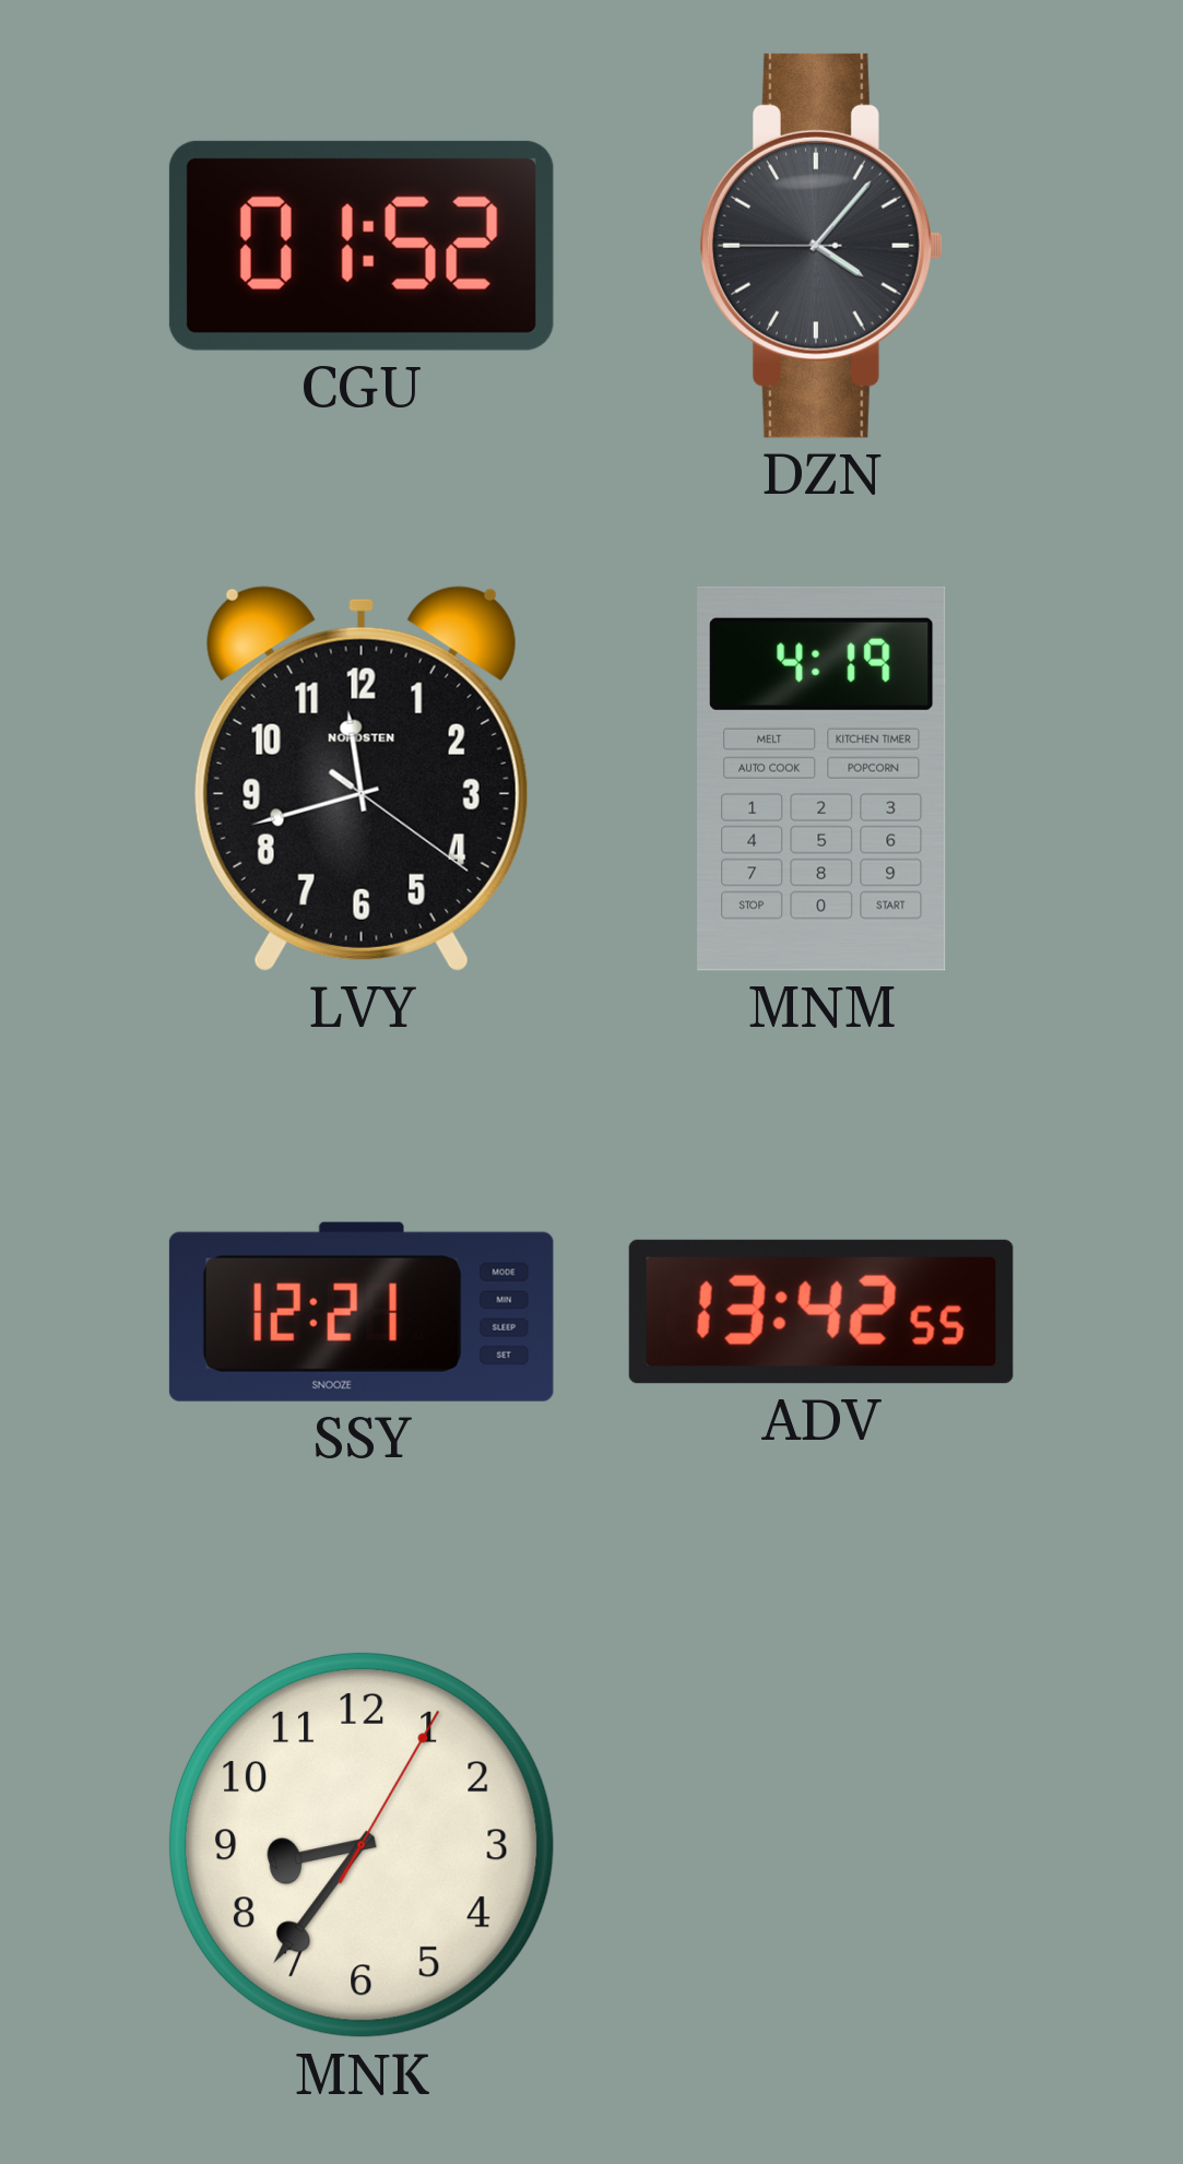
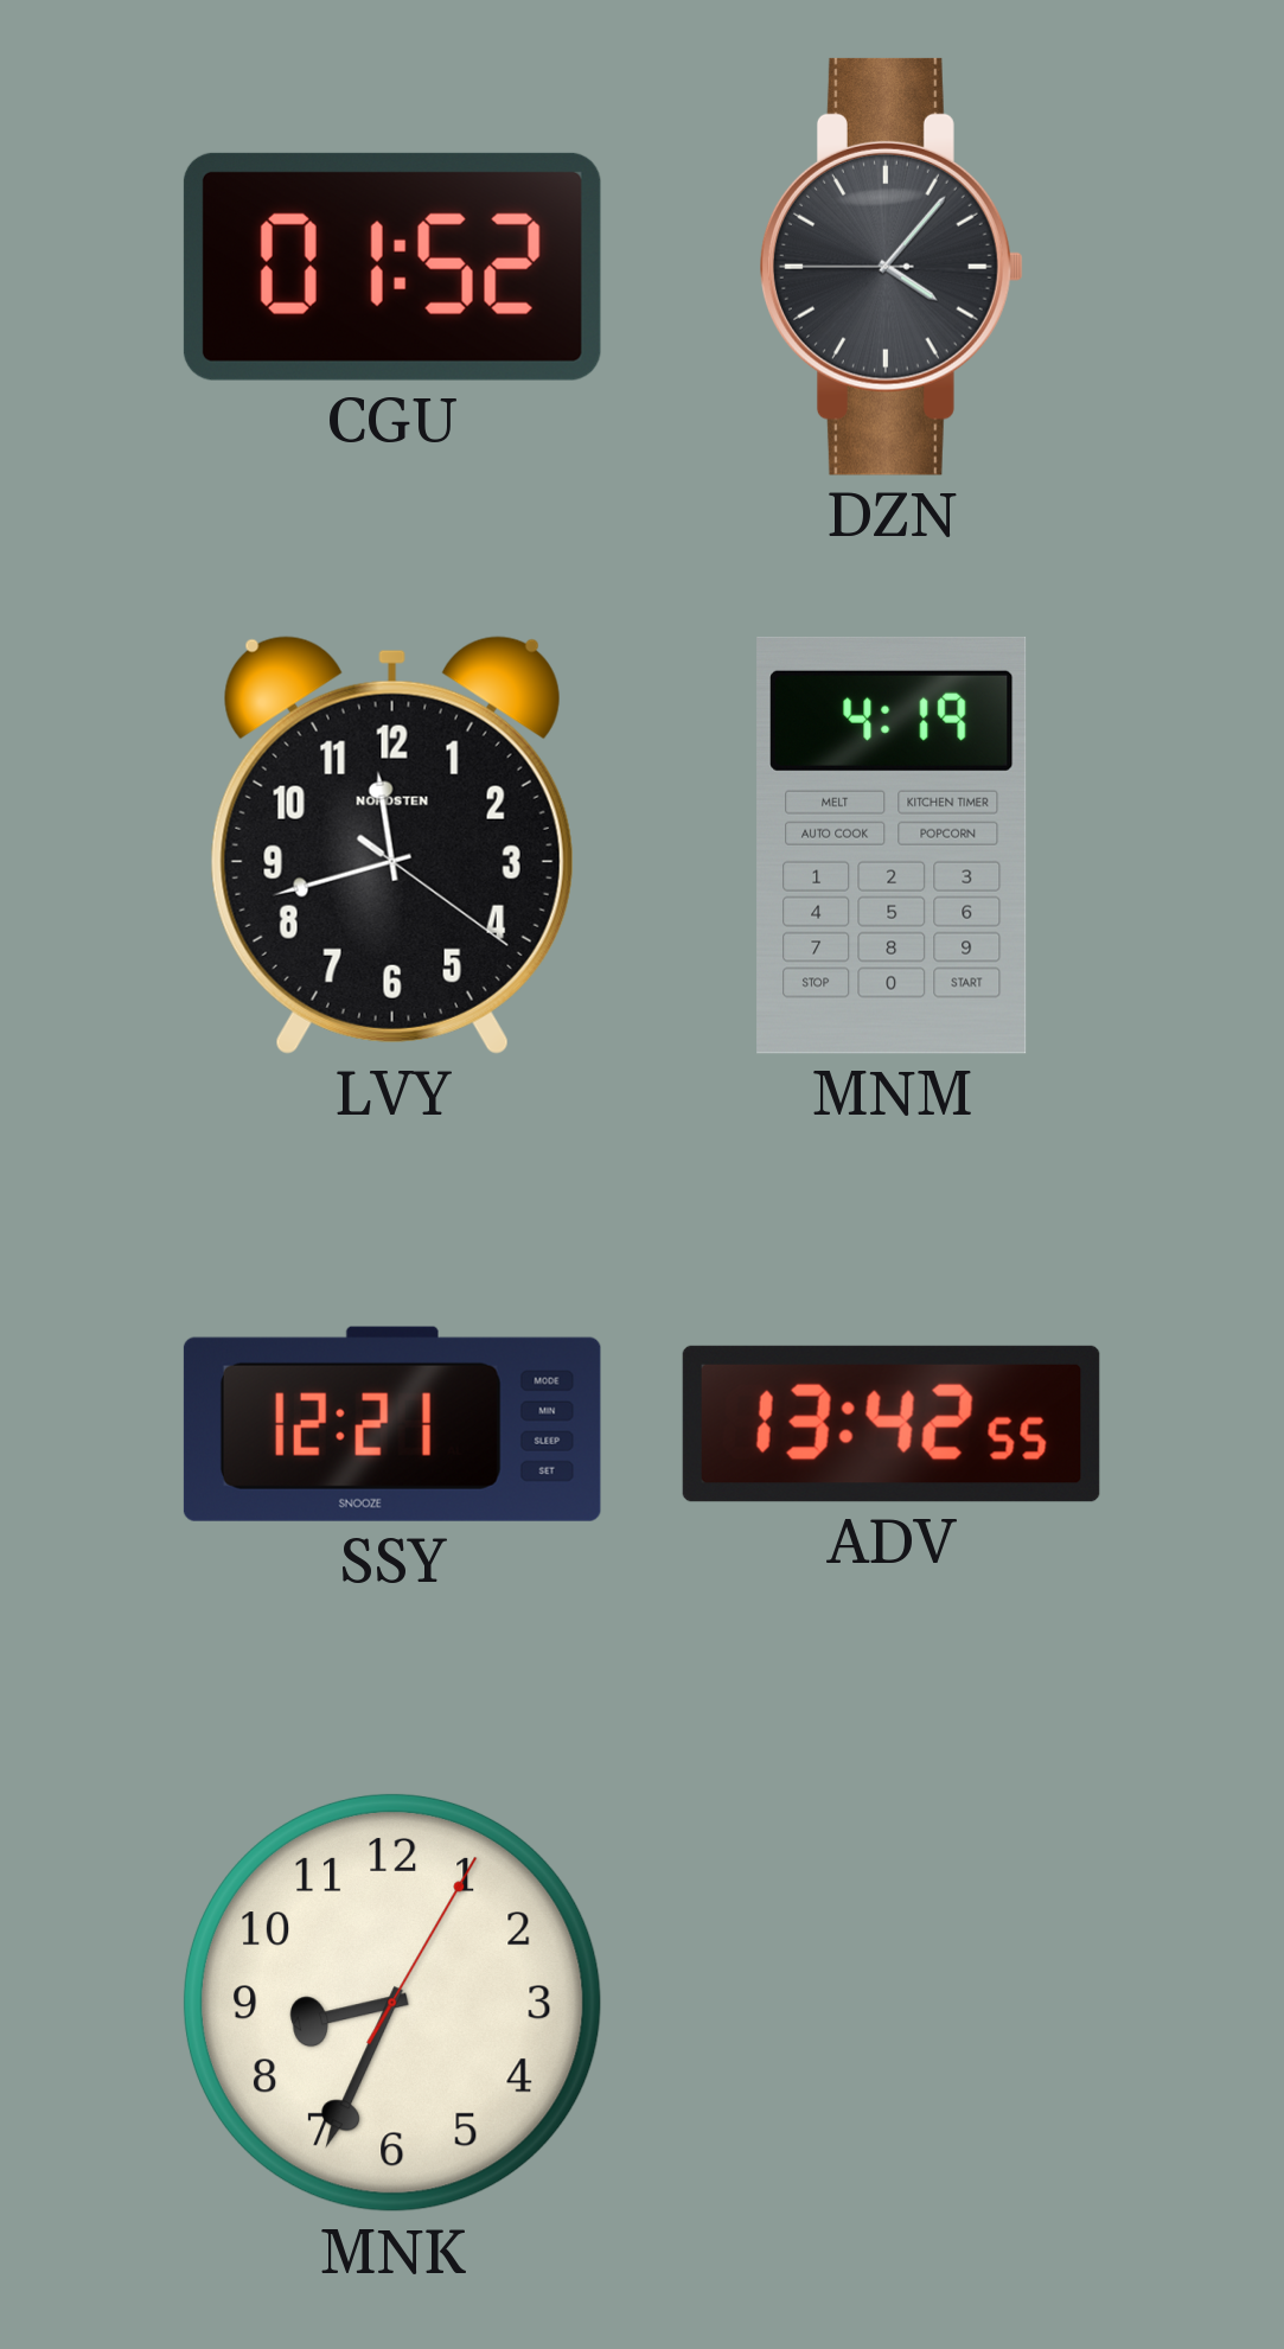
MNK: 8:36 -> 8:34 (392, 2003)
